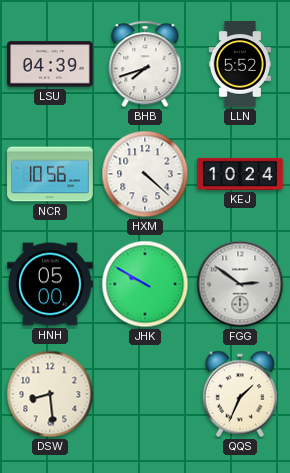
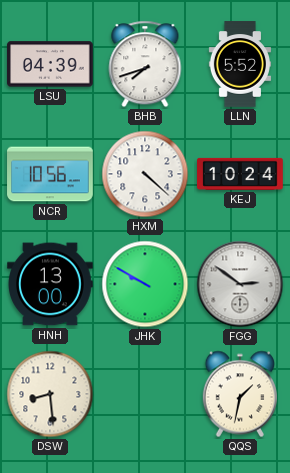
HNH: 05:00 -> 13:00 (50, 284)
QQS: 1:34 -> 1:32 (239, 394)
